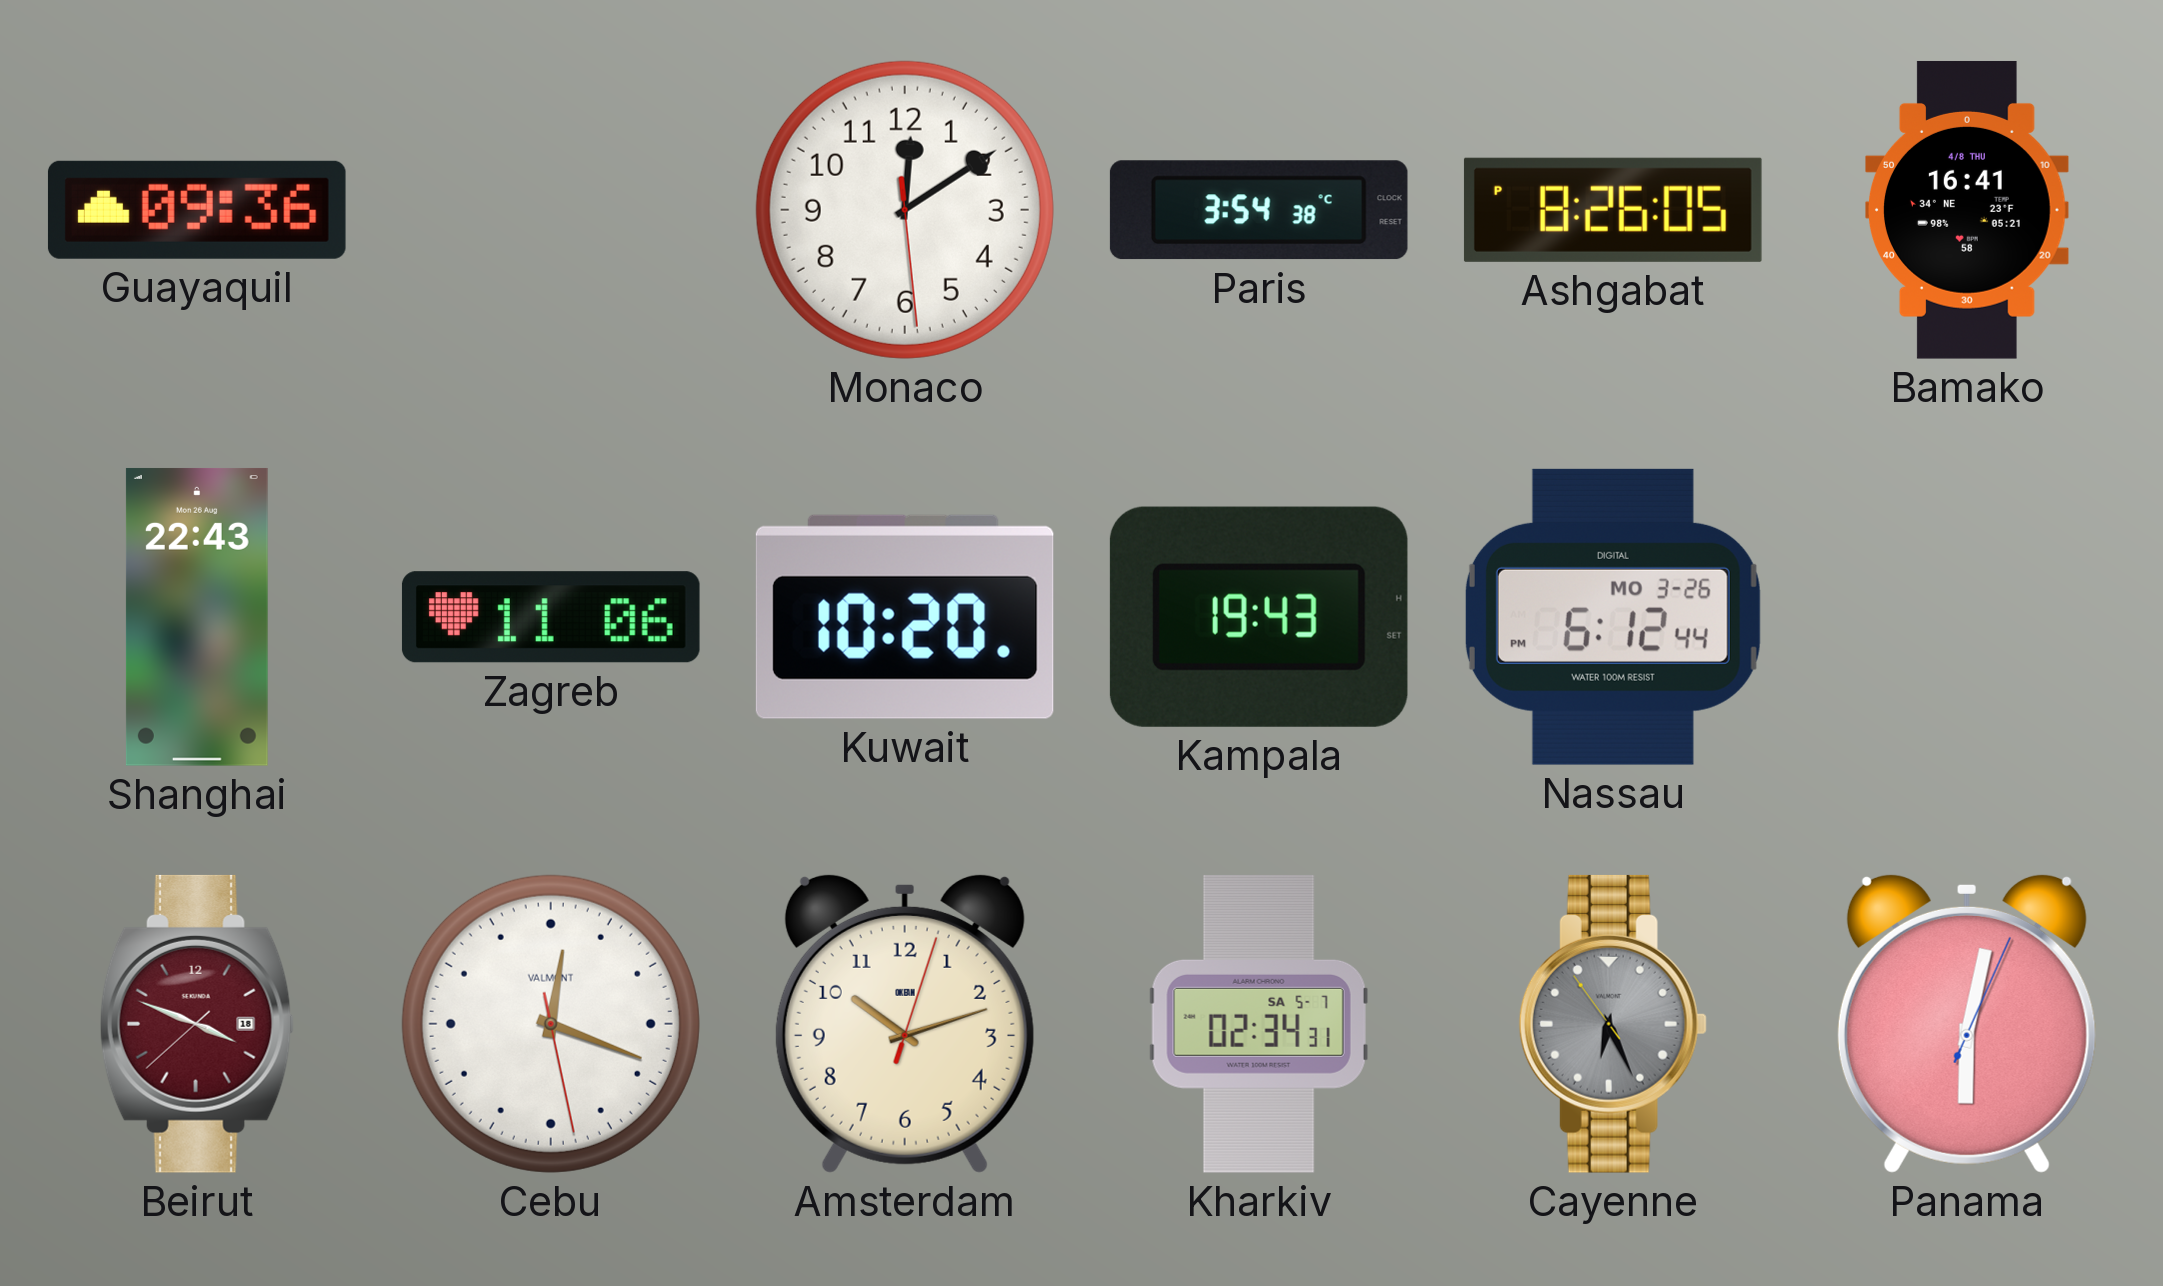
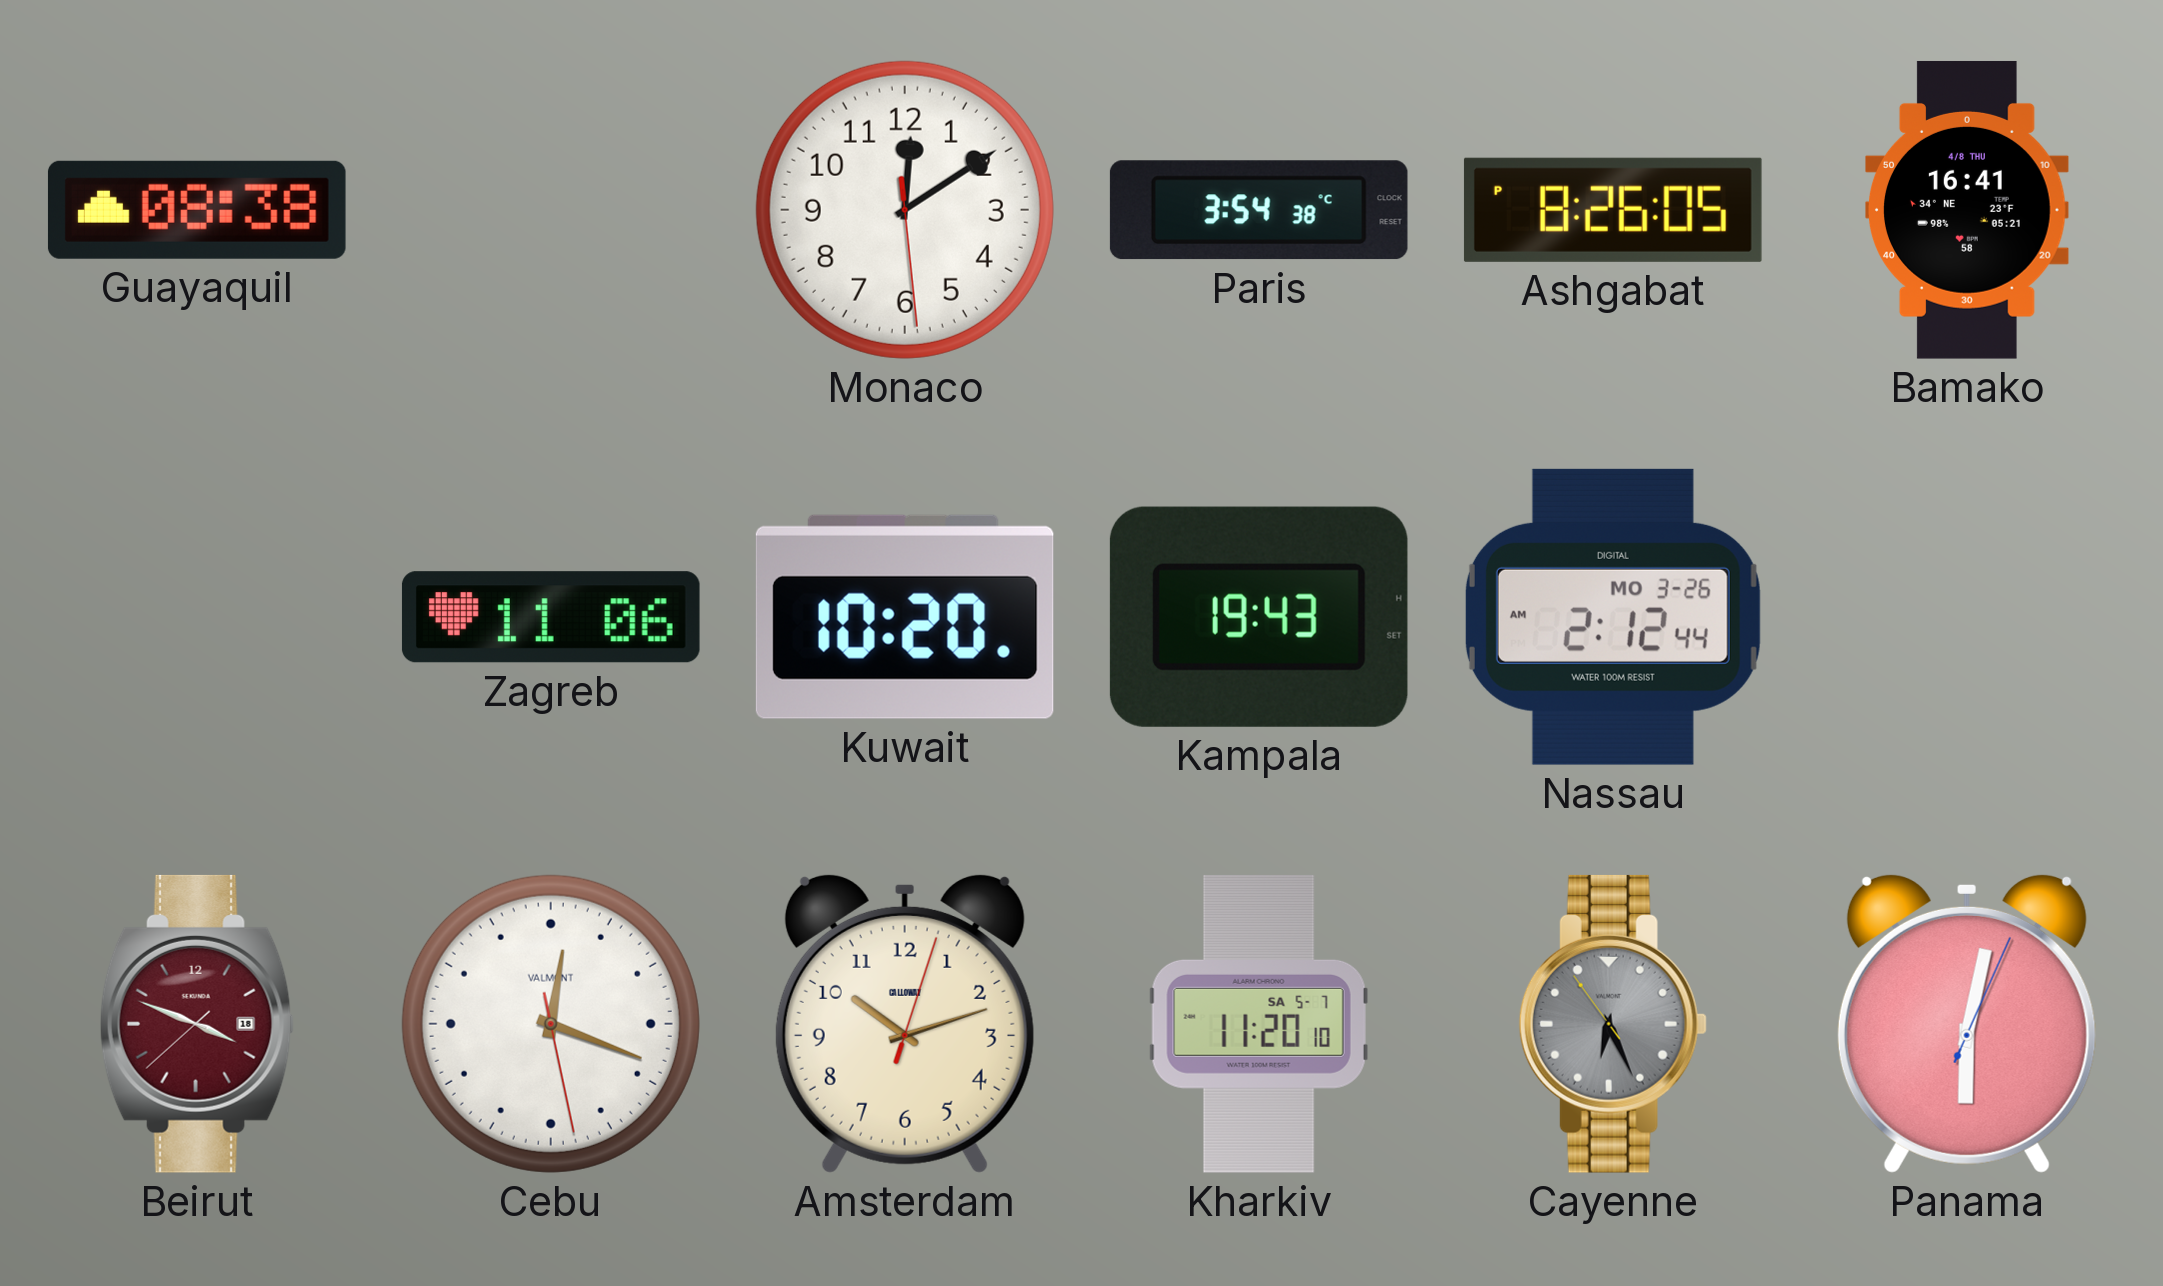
Guayaquil: 09:36 -> 08:38 (197, 210)
Shanghai: 22:43 -> none (197, 617)
Nassau: 6:12 -> 2:12 (1613, 617)
Amsterdam brand: OKEAN -> CALLOWAY (905, 1023)
Kharkiv: 02:34 -> 11:20 (1259, 1024)
